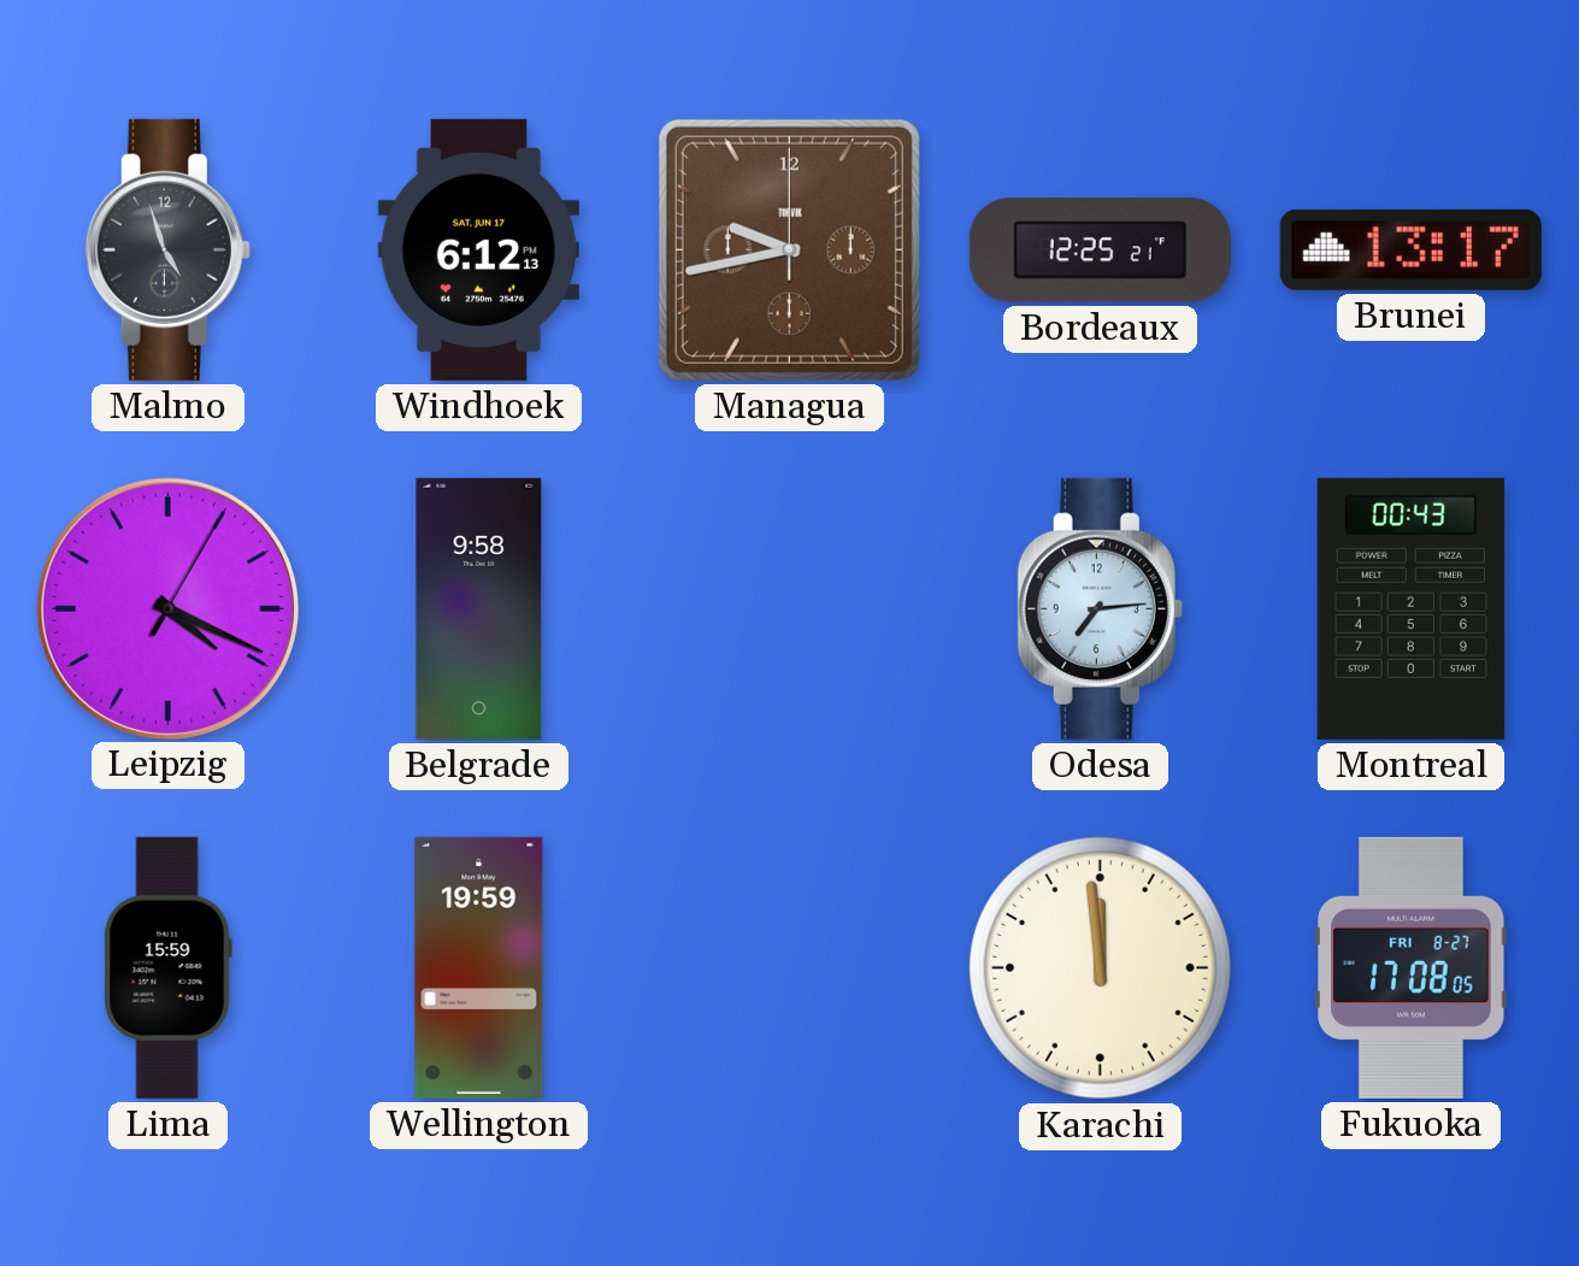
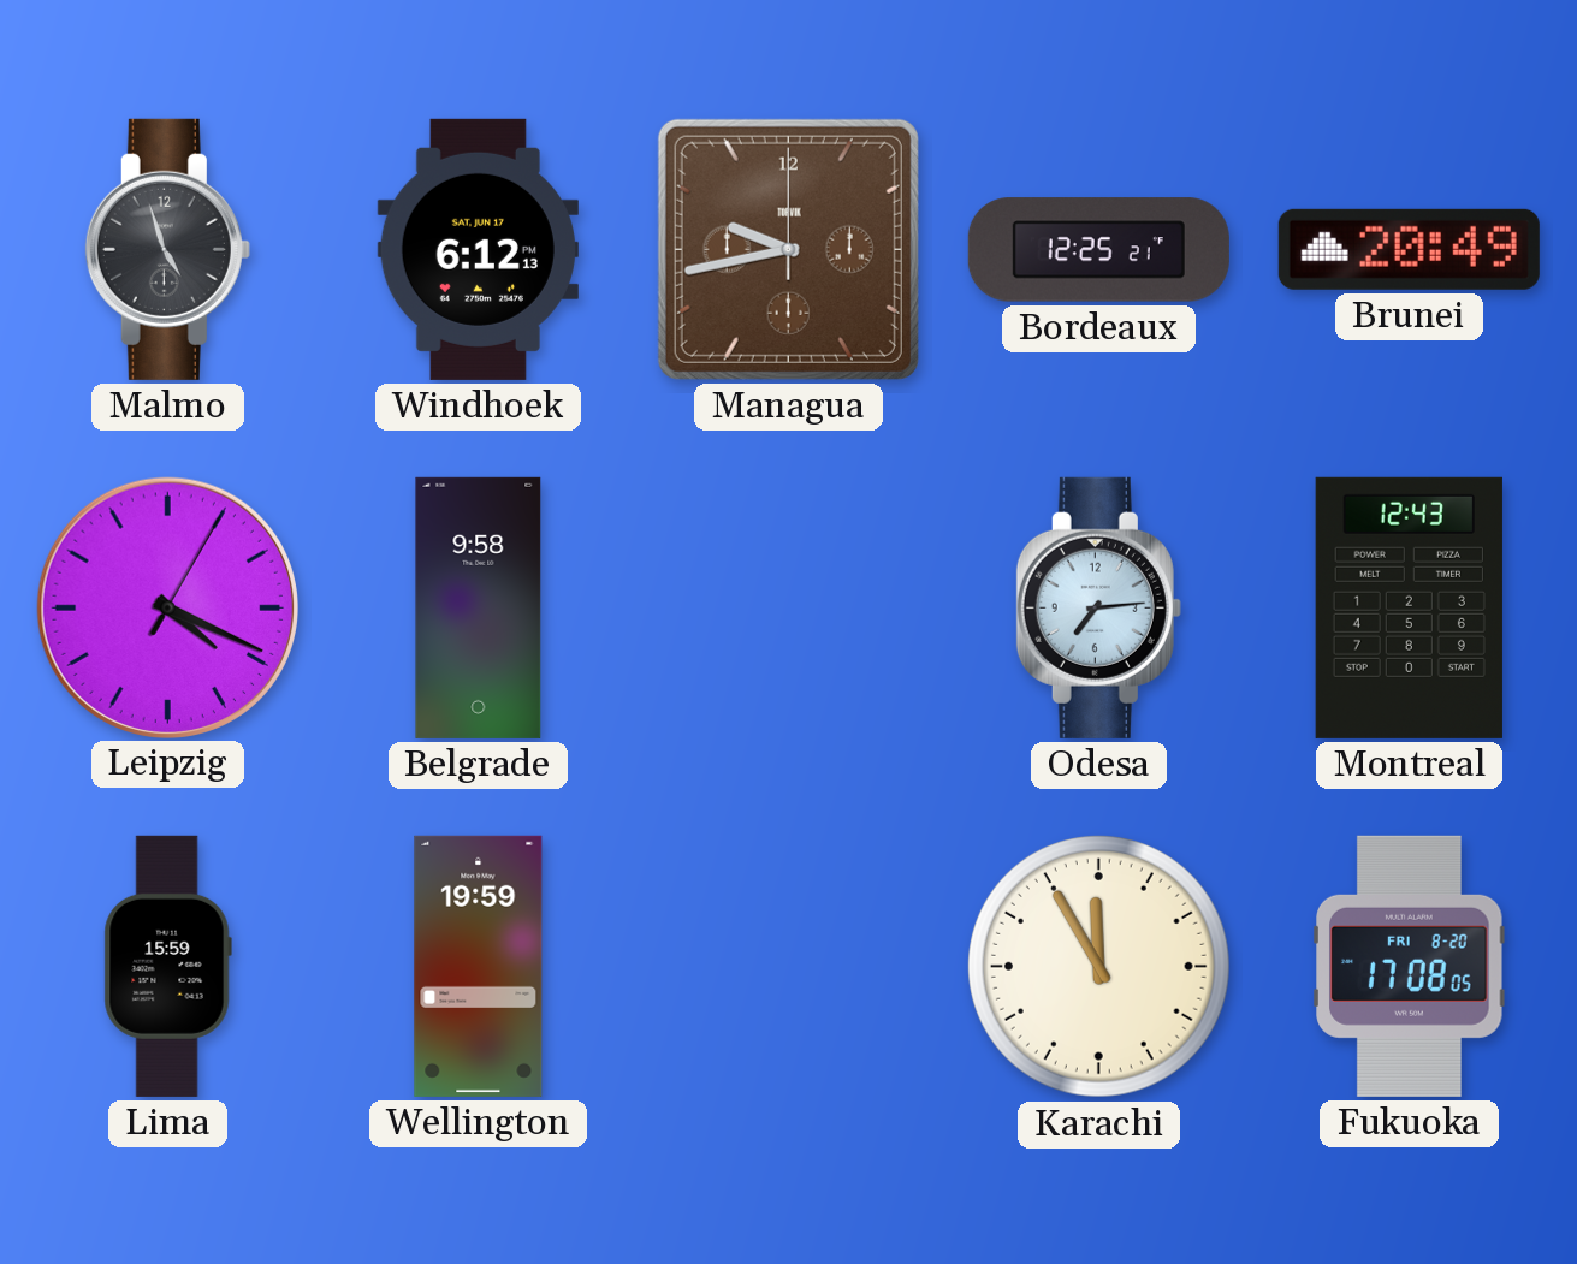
Brunei: 13:17 -> 20:49 (1409, 249)
Montreal: 00:43 -> 12:43 (1409, 607)
Karachi: 11:59 -> 11:55 (1098, 966)
Fukuoka date: FRI 8-27 -> FRI 8-20 (1410, 966)
